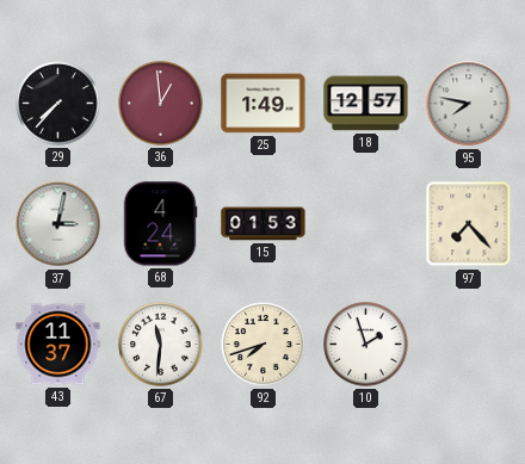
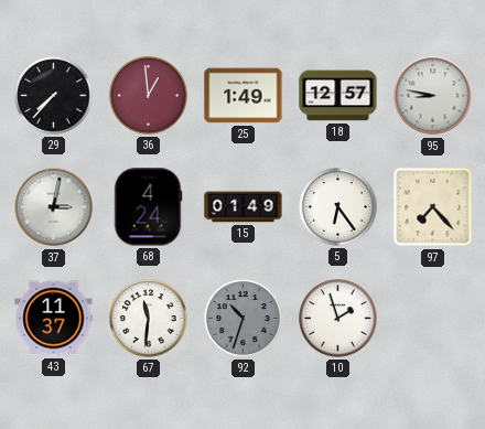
95: 7:47 -> 8:47 (433, 96)
15: 01:53 -> 01:49 (244, 207)
5: none -> 6:24 (338, 207)
92: 7:42 -> 10:33 (244, 319)
92 dial: cream -> grey (244, 319)
